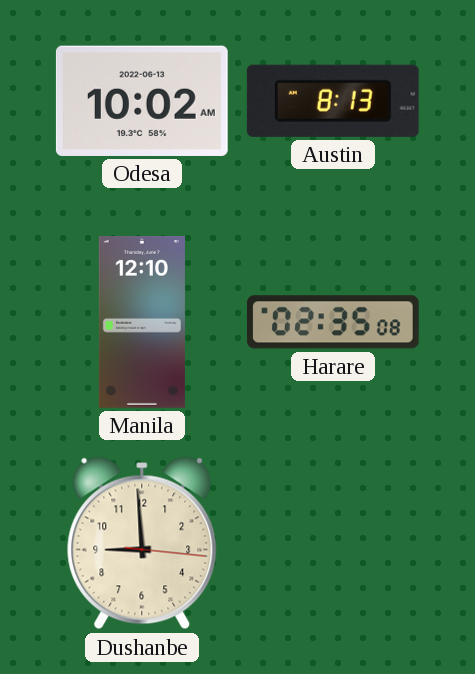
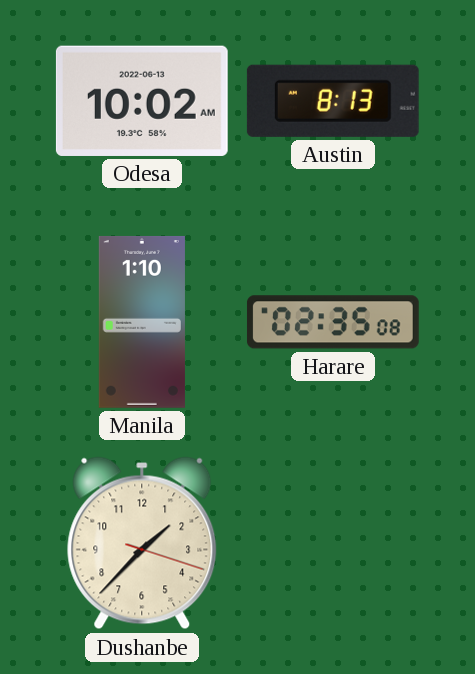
Manila: 12:10 -> 1:10 (142, 322)
Dushanbe: 8:59 -> 1:37 (142, 543)
